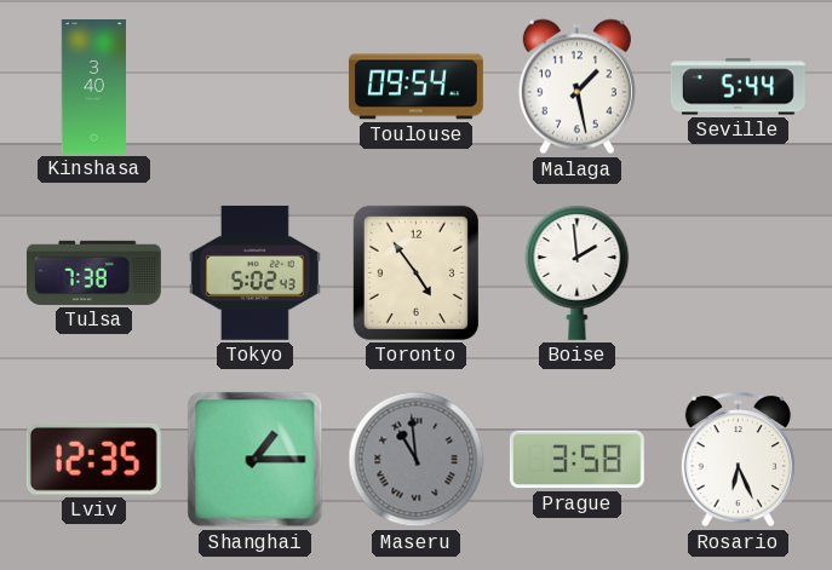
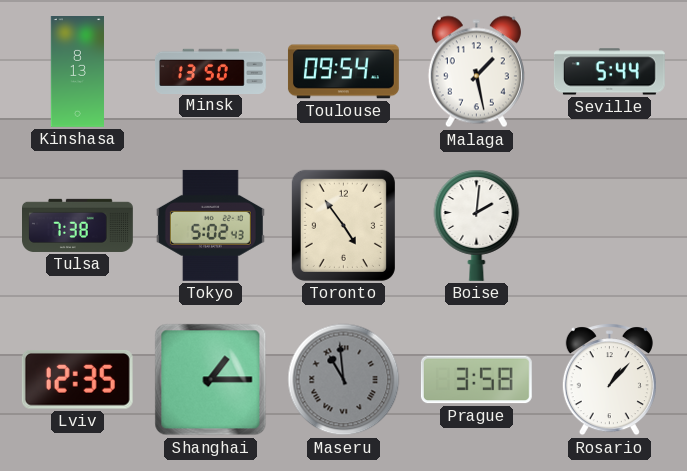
Kinshasa: 3:40 -> 8:13 (78, 72)
Minsk: none -> 13:50 (211, 71)
Boise: 1:59 -> 2:01 (477, 225)
Rosario: 6:26 -> 1:07 (609, 380)
